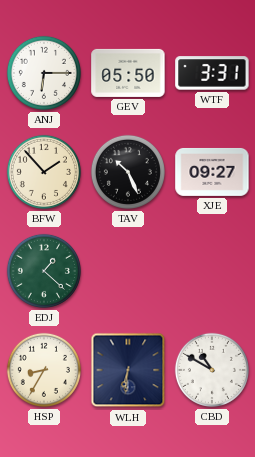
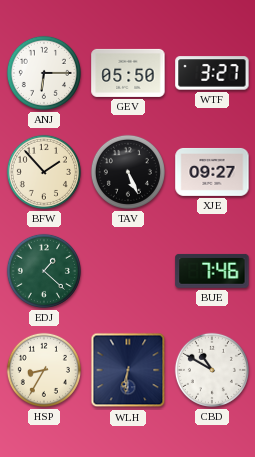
WTF: 3:31 -> 3:27 (212, 73)
TAV: 10:26 -> 5:26 (128, 172)
BUE: none -> 7:46 (212, 271)
